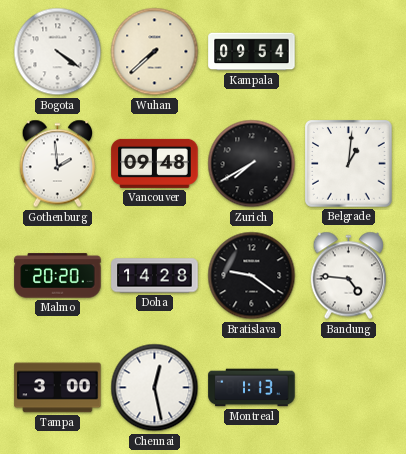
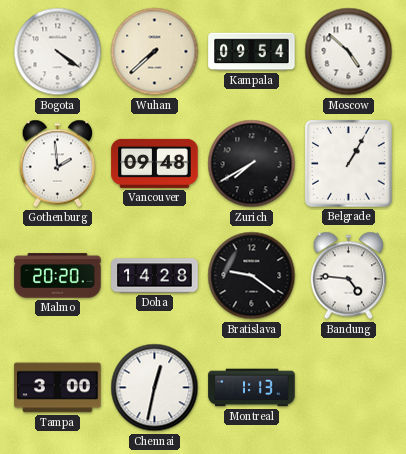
Moscow: none -> 4:52 (349, 52)
Belgrade: 1:01 -> 1:05 (349, 164)
Chennai: 12:28 -> 12:32 (155, 388)
